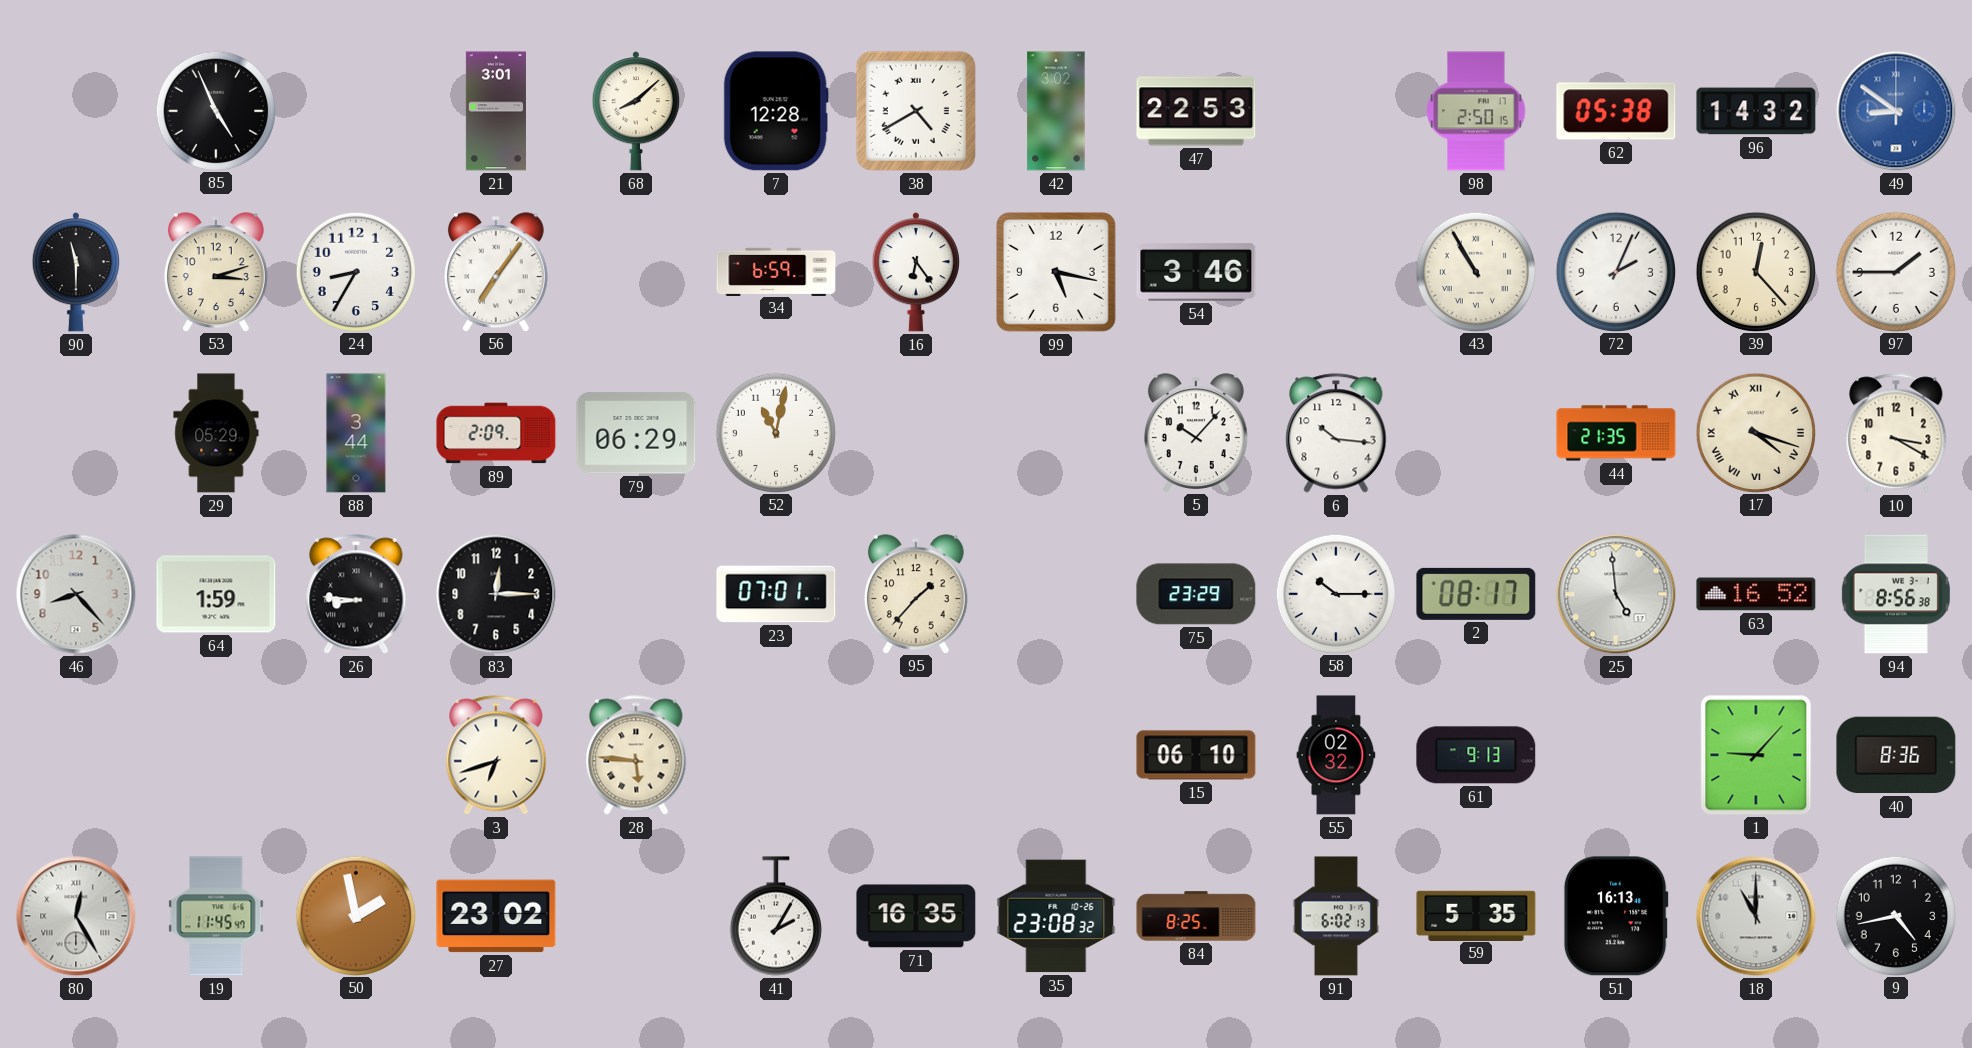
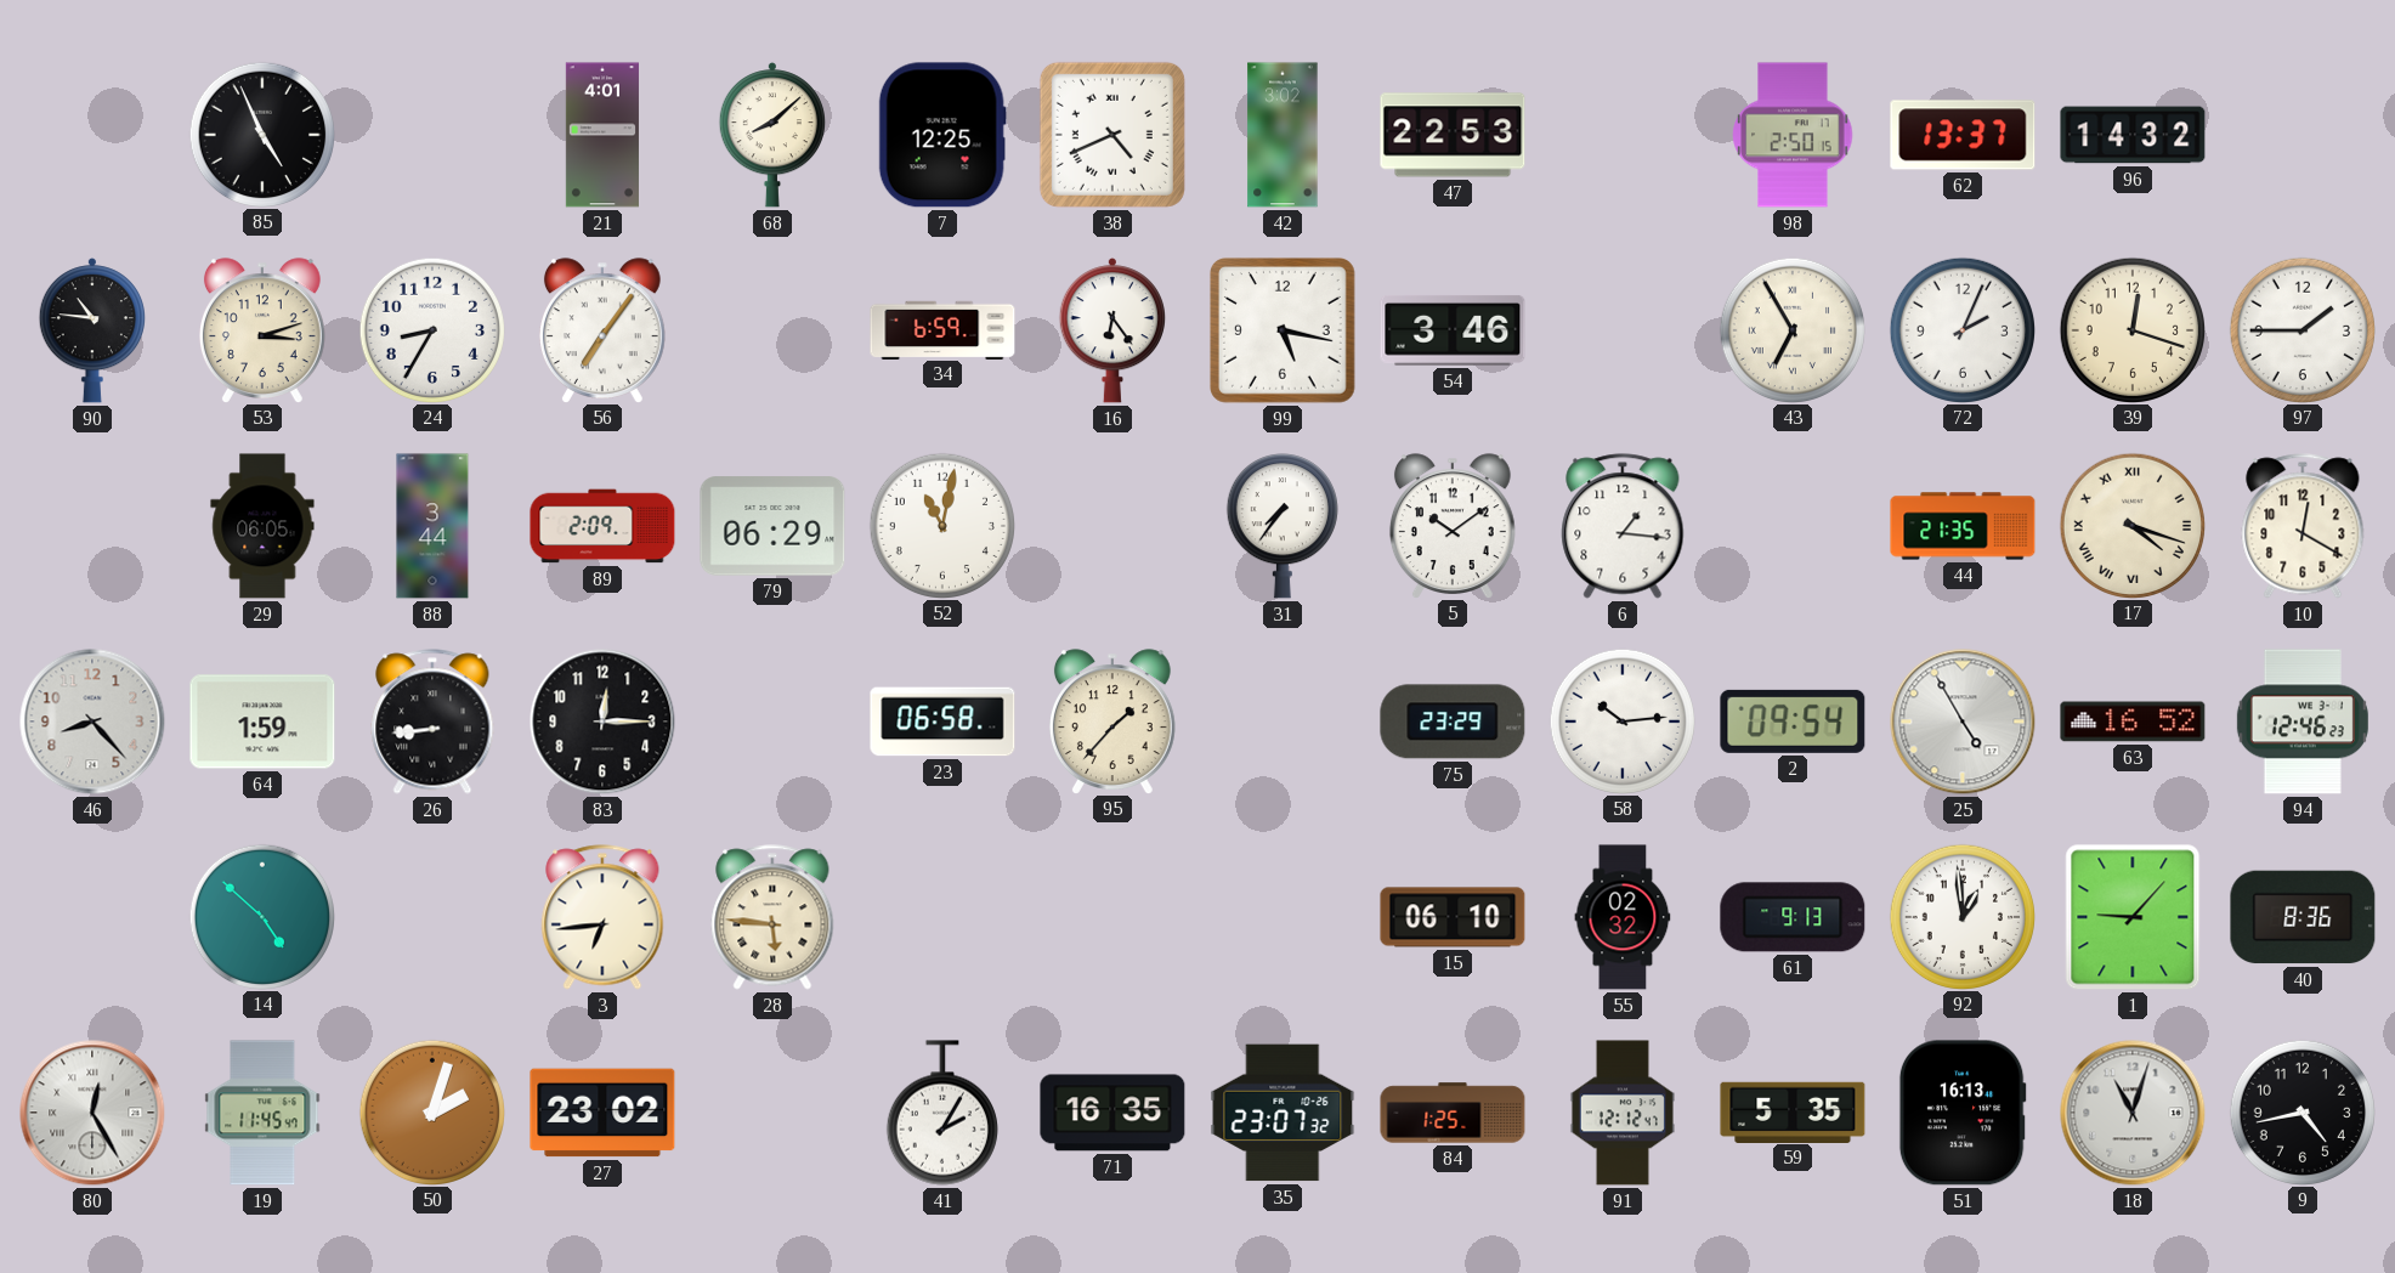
21: 3:01 -> 4:01 (602, 135)
7: 12:28 -> 12:25 (942, 135)
38: 4:40 -> 4:41 (1112, 135)
62: 05:38 -> 13:37 (1963, 135)
49: 8:51 -> none (1896, 111)
90: 11:30 -> 10:46 (91, 330)
43: 10:55 -> 6:55 (1791, 329)
39: 12:23 -> 12:18 (2131, 329)
29: 05:29 -> 06:05 (262, 526)
31: none -> 7:36 (1283, 526)
5: 10:07 -> 10:09 (1453, 526)
6: 10:16 -> 1:16 (1623, 526)
10: 3:20 -> 12:20 (2303, 526)
26: 8:46 -> 8:44 (432, 722)
23: 07:01 -> 06:58 (942, 722)
58: 10:15 -> 10:14 (1621, 720)
2: 08:17 -> 09:54 (1793, 722)
25: 4:59 -> 4:55 (1963, 722)
94: 8:56 -> 12:46 (2303, 722)
14: none -> 4:52 (261, 916)
3: 6:42 -> 6:44 (602, 917)
92: none -> 12:59 (1961, 916)
50: 1:58 -> 2:03 (431, 1111)
35: 23:08 -> 23:07 (1283, 1113)
84: 8:25 -> 1:25 (1453, 1113)
91: 6:02 -> 12:12 (1623, 1113)
18: 11:00 -> 11:03 (2133, 1113)
